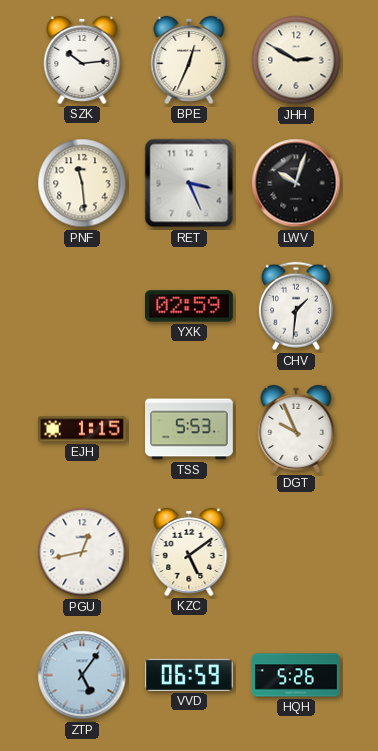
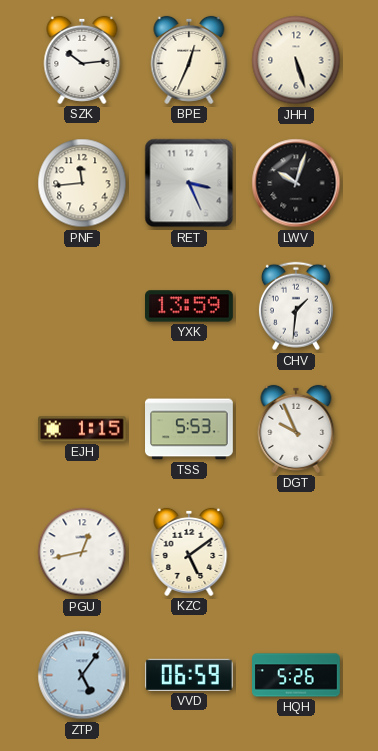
JHH: 2:50 -> 5:27 (296, 60)
PNF: 11:29 -> 11:44 (82, 183)
YXK: 02:59 -> 13:59 (190, 306)
